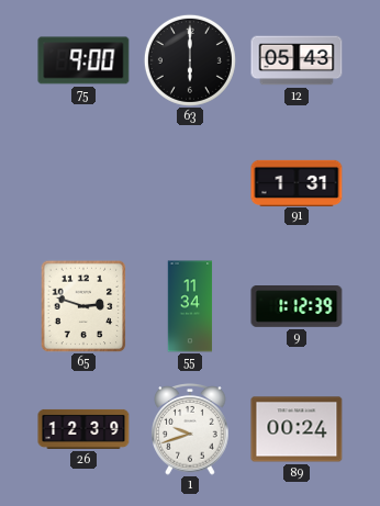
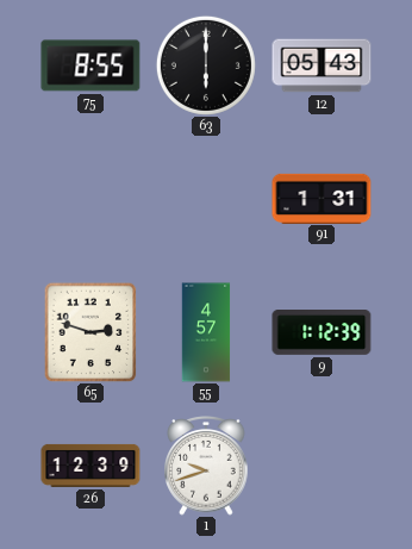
75: 9:00 -> 8:55 (90, 65)
55: 11:34 -> 4:57 (206, 332)
89: 00:24 -> none (297, 429)
